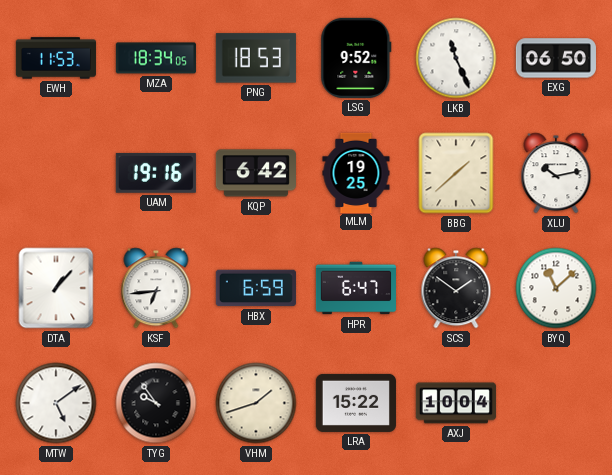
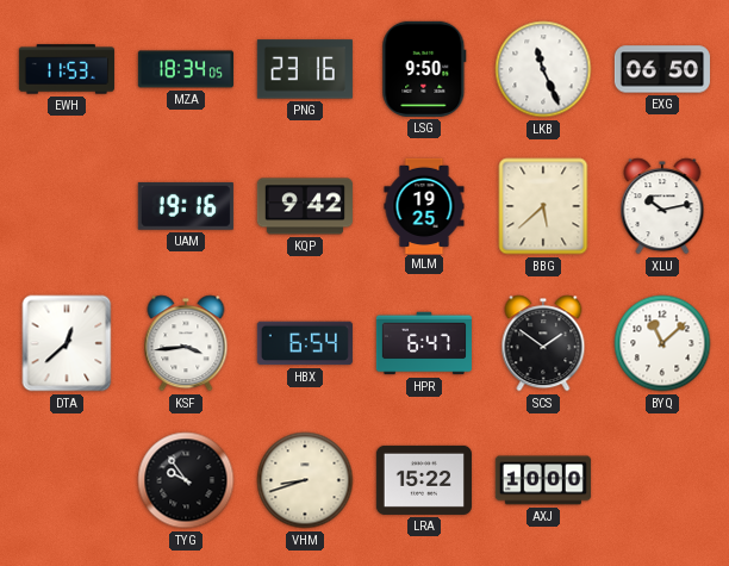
PNG: 18:53 -> 23:16 (305, 69)
LSG: 9:52 -> 9:50 (424, 69)
KQP: 6:42 -> 9:42 (305, 206)
BBG: 1:38 -> 5:38 (543, 206)
DTA: 1:07 -> 12:38 (67, 343)
KSF: 6:44 -> 3:44 (186, 343)
HBX: 6:59 -> 6:54 (305, 343)
MTW: 5:09 -> none (56, 403)
VHM: 1:42 -> 8:42 (305, 480)
AXJ: 10:04 -> 10:00 (543, 480)
